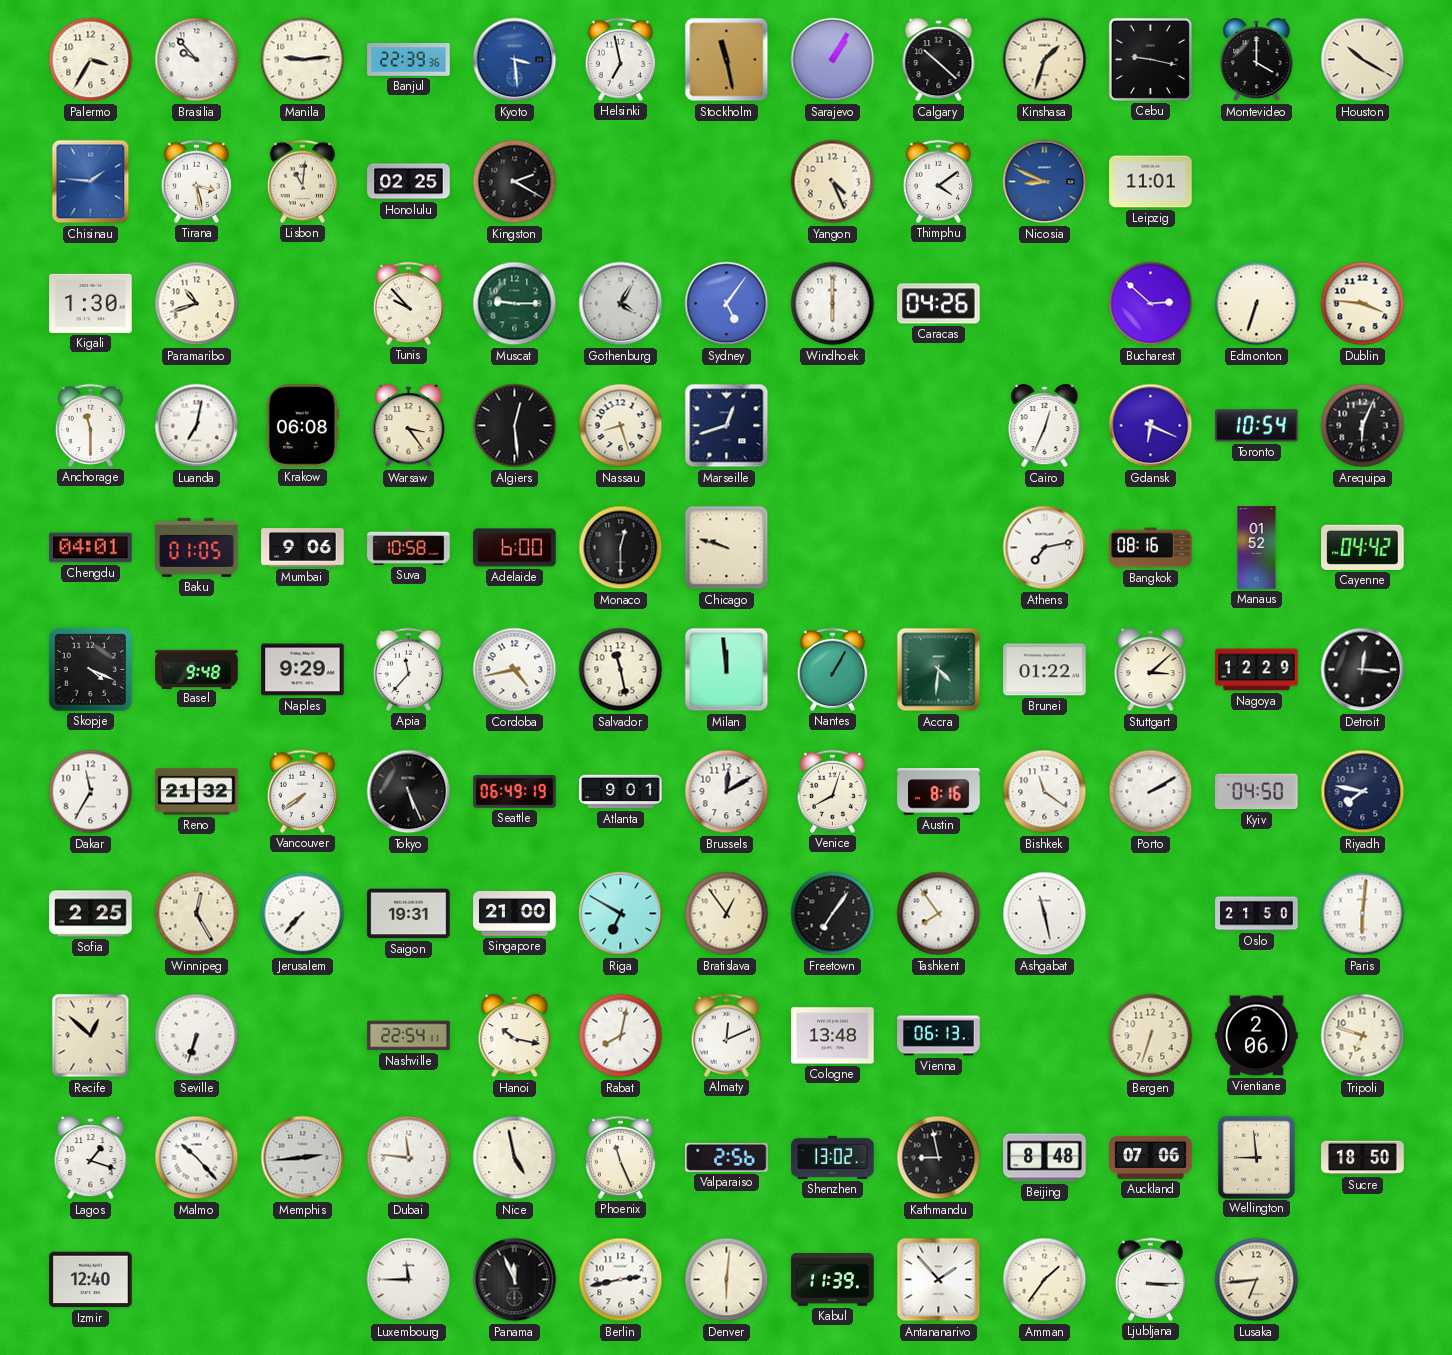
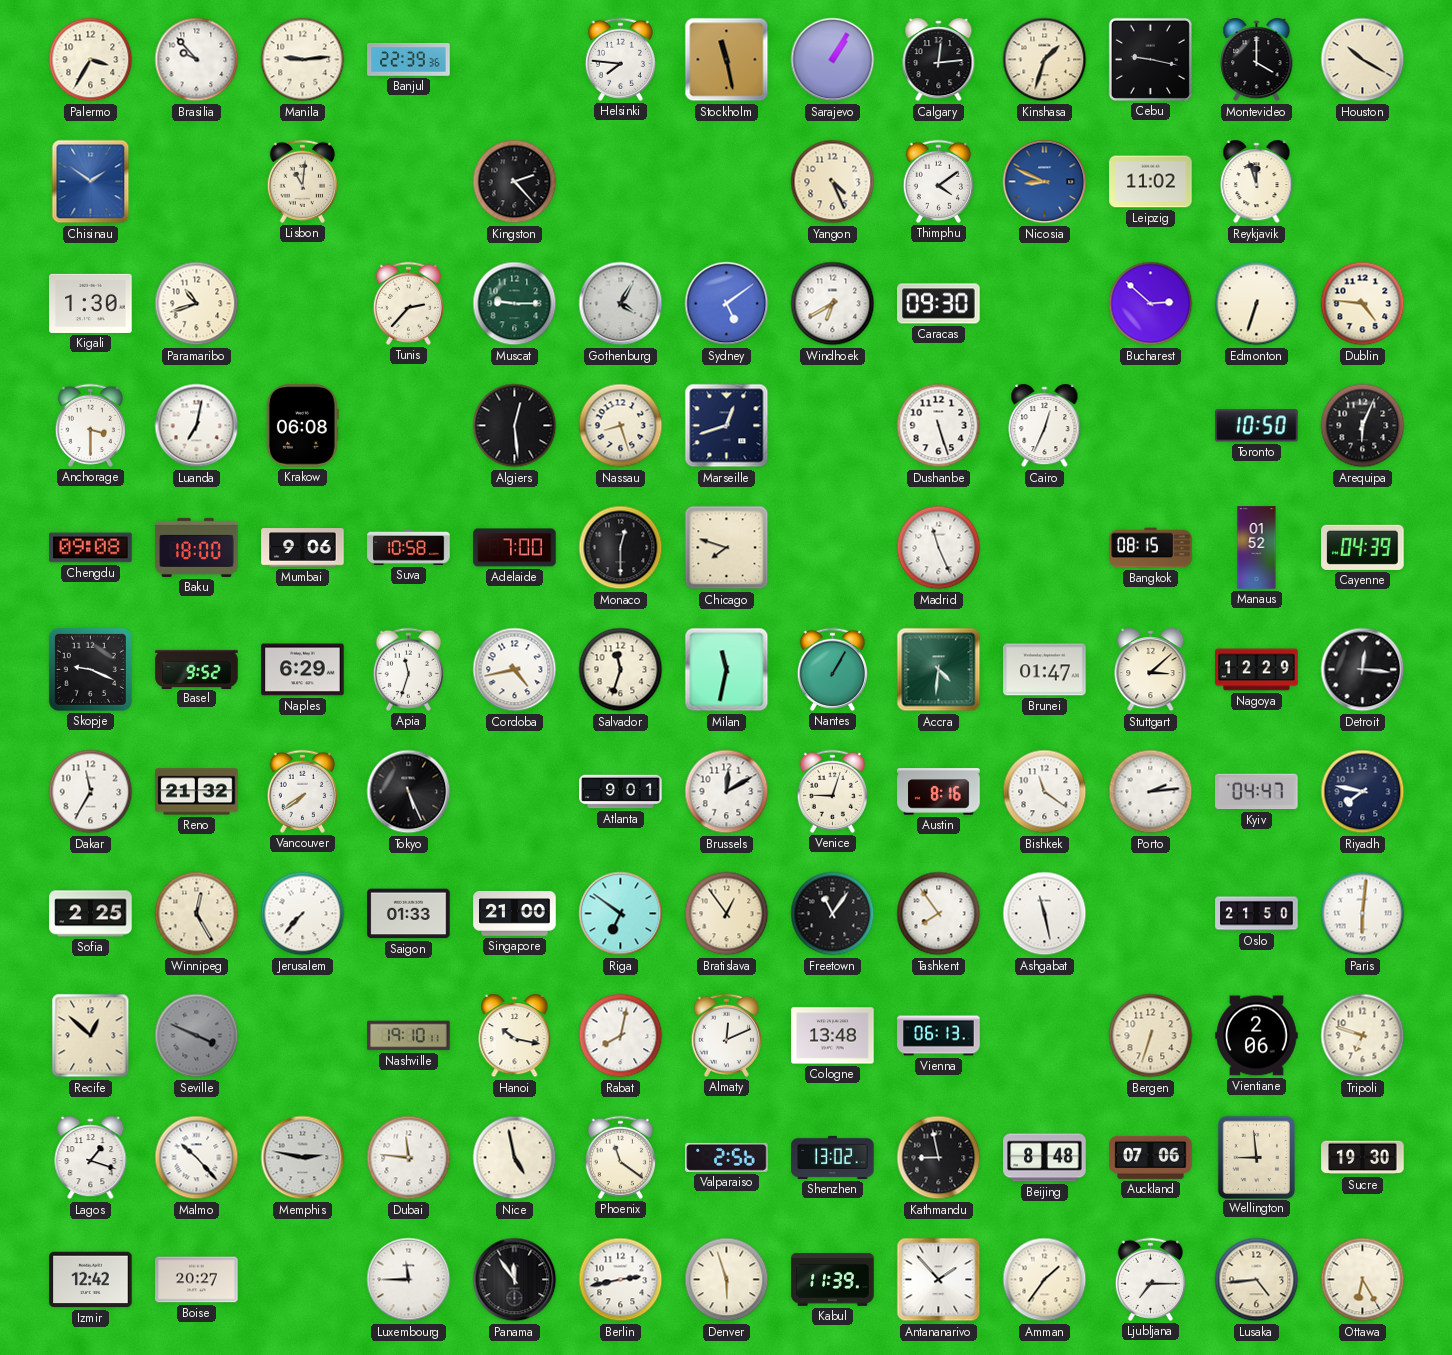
Kyoto: 3:29 -> none (515, 60)
Helsinki: 6:58 -> 7:46 (620, 59)
Calgary: 10:22 -> 12:14 (939, 60)
Chisinau: 1:46 -> 1:51 (91, 182)
Tirana: 3:28 -> none (196, 181)
Honolulu: 02:25 -> none (409, 182)
Kingston: 2:20 -> 2:23 (515, 182)
Leipzig: 11:01 -> 11:02 (1151, 182)
Reykjavik: none -> 11:57 (1257, 182)
Tunis: 9:53 -> 2:37 (408, 303)
Sydney: 5:06 -> 5:09 (727, 304)
Windhoek: 6:00 -> 6:40 (833, 304)
Caracas: 04:26 -> 09:30 (939, 304)
Dublin: 3:46 -> 4:46 (1363, 304)
Anchorage: 11:30 -> 3:30 (90, 425)
Warsaw: 3:24 -> none (409, 426)
Dushanbe: none -> 5:27 (939, 426)
Gdansk: 6:19 -> none (1151, 426)
Toronto: 10:54 -> 10:50 (1257, 426)
Chengdu: 04:01 -> 09:08 (91, 548)
Baku: 01:05 -> 18:00 (197, 547)
Adelaide: 6:00 -> 7:00 (515, 548)
Chicago: 9:48 -> 7:48 (727, 548)
Madrid: none -> 11:26 (939, 548)
Athens: 7:13 -> none (1045, 548)
Bangkok: 08:16 -> 08:15 (1151, 548)
Cayenne: 04:42 -> 04:39 (1363, 547)
Skopje: 4:19 -> 9:19 (90, 669)
Basel: 9:48 -> 9:52 (197, 669)
Naples: 9:29 -> 6:29 (303, 670)
Apia: 11:37 -> 11:33 (408, 669)
Salvador: 11:28 -> 11:33 (621, 670)
Milan: 11:59 -> 11:32 (727, 670)
Brunei: 01:22 -> 01:47 (1045, 670)
Seattle: 06:49 -> none (515, 792)
Venice: 8:03 -> 9:03 (832, 791)
Porto: 2:10 -> 2:14 (1151, 792)
Kyiv: 04:50 -> 04:47 (1257, 792)
Saigon: 19:31 -> 01:33 (409, 914)
Riga: 6:50 -> 6:51 (621, 914)
Freetown: 7:06 -> 11:06 (833, 914)
Seville: 6:33 -> 3:49 (197, 1036)
Seville dial: white -> grey (197, 1036)
Nashville: 22:54 -> 19:10 (409, 1036)
Memphis: 2:44 -> 2:47 (303, 1158)
Phoenix: 11:26 -> 11:21 (620, 1157)
Sucre: 18:50 -> 19:30 (1363, 1158)
Izmir: 12:40 -> 12:42 (91, 1280)
Boise: none -> 20:27 (197, 1280)
Panama: 11:56 -> 11:54 (515, 1280)
Denver: 6:01 -> 5:57 (727, 1280)
Ljubljana: 3:15 -> 7:15 (1150, 1279)
Lusaka: 6:44 -> 4:44 (1257, 1280)
Ottawa: none -> 6:25 (1363, 1280)
